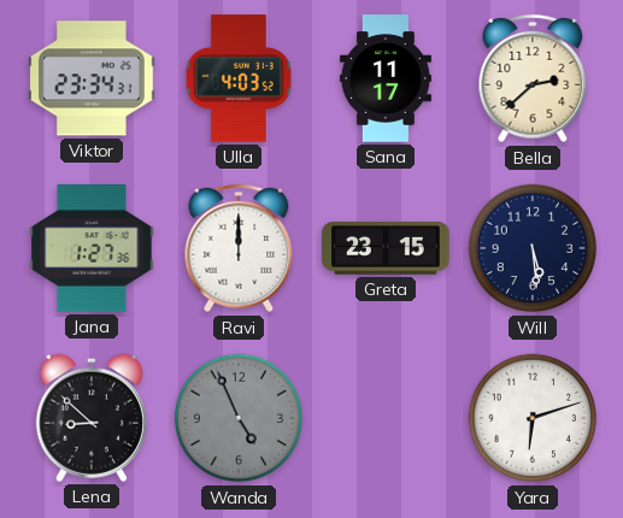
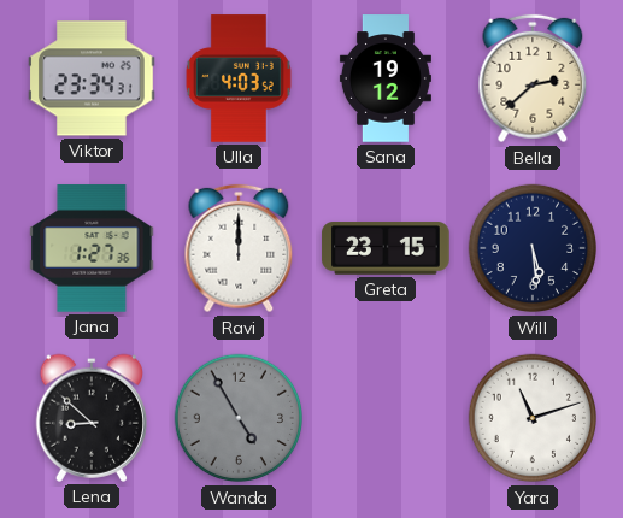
Sana: 11:17 -> 19:12 (386, 78)
Wanda: 4:56 -> 4:55 (239, 418)
Yara: 6:12 -> 11:12 (533, 418)
